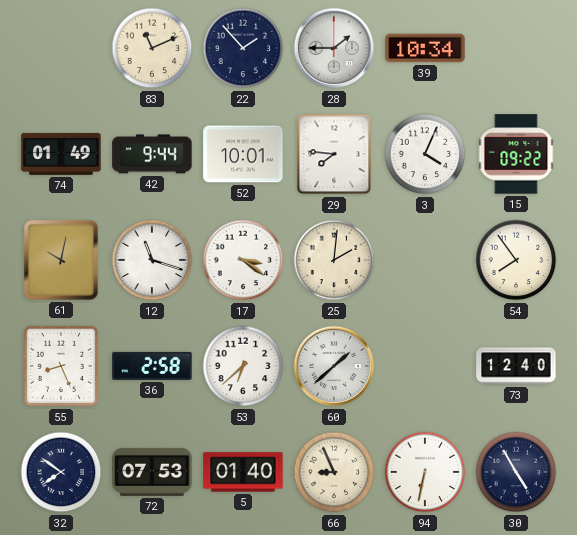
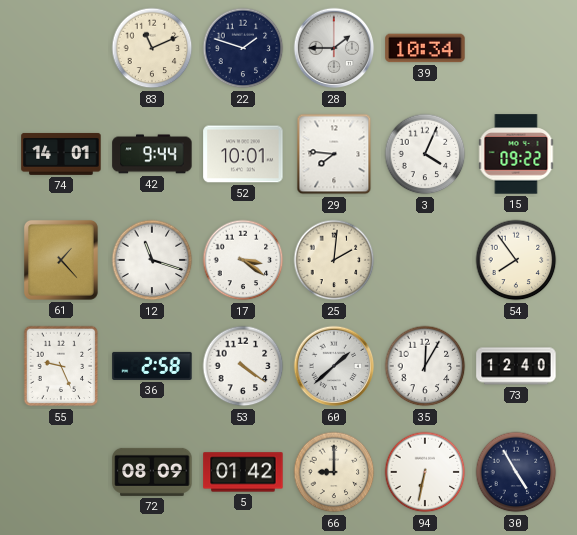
22: 1:53 -> 1:48 (243, 48)
74: 01:49 -> 14:01 (61, 154)
61: 10:02 -> 1:23 (61, 260)
55: 8:26 -> 9:26 (61, 366)
53: 6:38 -> 4:21 (243, 366)
35: none -> 12:05 (425, 366)
32: 7:51 -> none (61, 472)
72: 07:53 -> 08:09 (152, 472)
5: 01:40 -> 01:42 (243, 472)
66: 8:56 -> 9:00 (334, 472)
